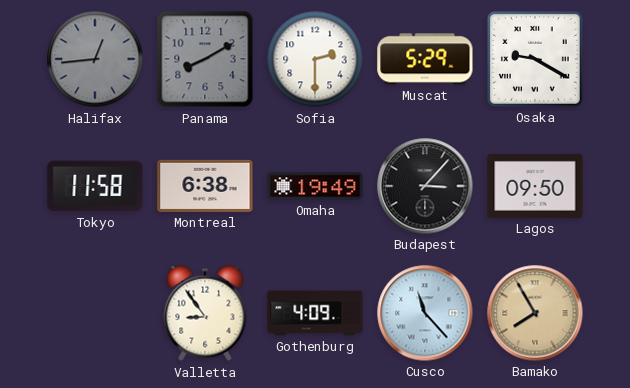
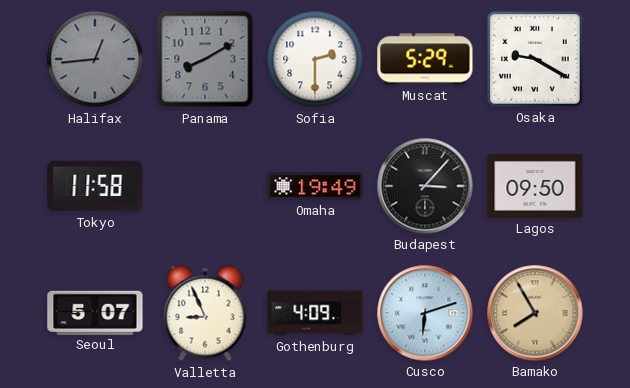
Montreal: 6:38 -> none (205, 186)
Seoul: none -> 5:07 (95, 312)
Valletta: 8:54 -> 8:56 (205, 313)
Cusco: 11:23 -> 6:12 (425, 313)
